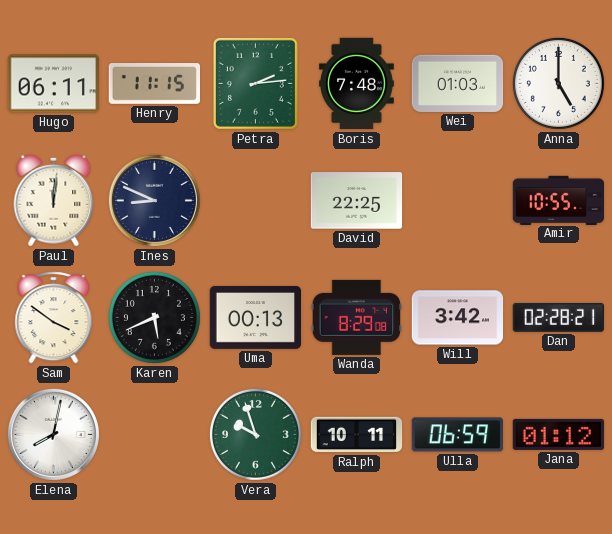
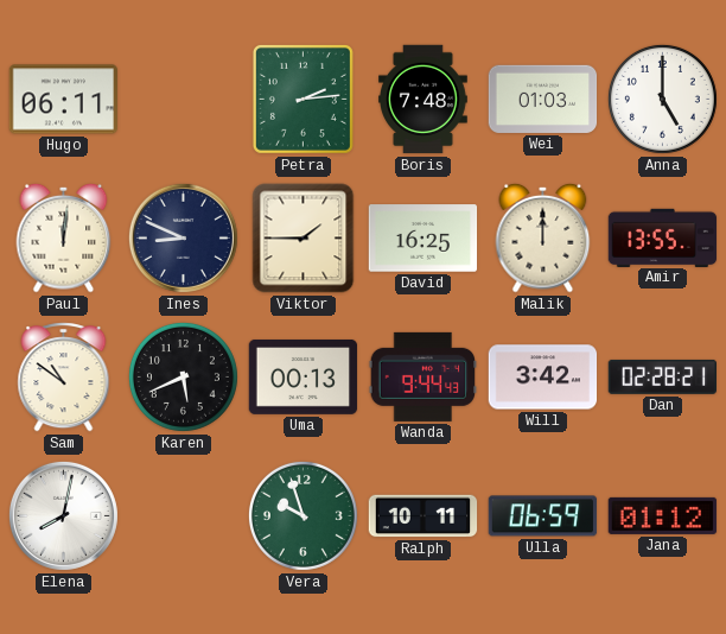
Henry: 11:15 -> none (155, 84)
Viktor: none -> 1:45 (304, 239)
David: 22:25 -> 16:25 (423, 239)
Malik: none -> 12:00 (543, 237)
Amir: 10:55 -> 13:55 (663, 237)
Sam: 3:51 -> 10:51 (64, 378)
Wanda: 8:29 -> 9:44 (422, 376)
